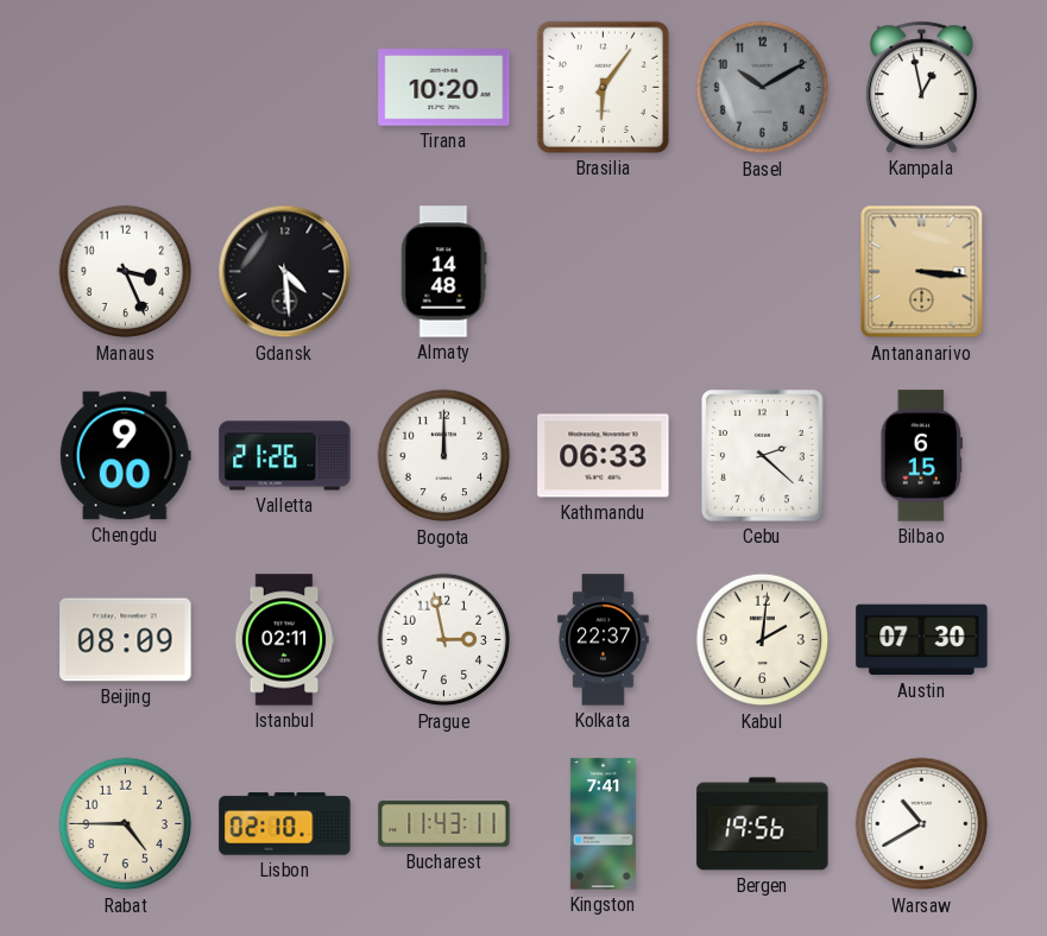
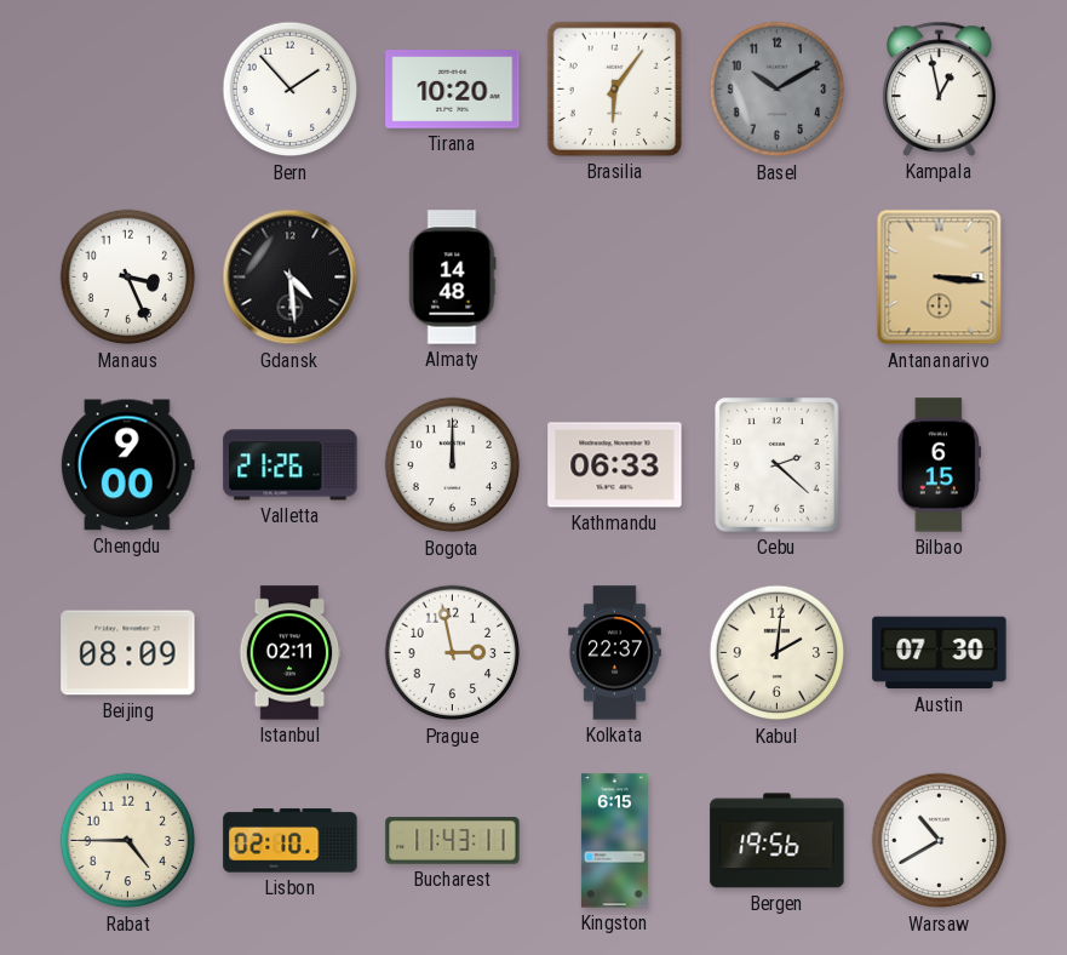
Bern: none -> 1:53 (291, 90)
Kingston: 7:41 -> 6:15 (614, 841)
